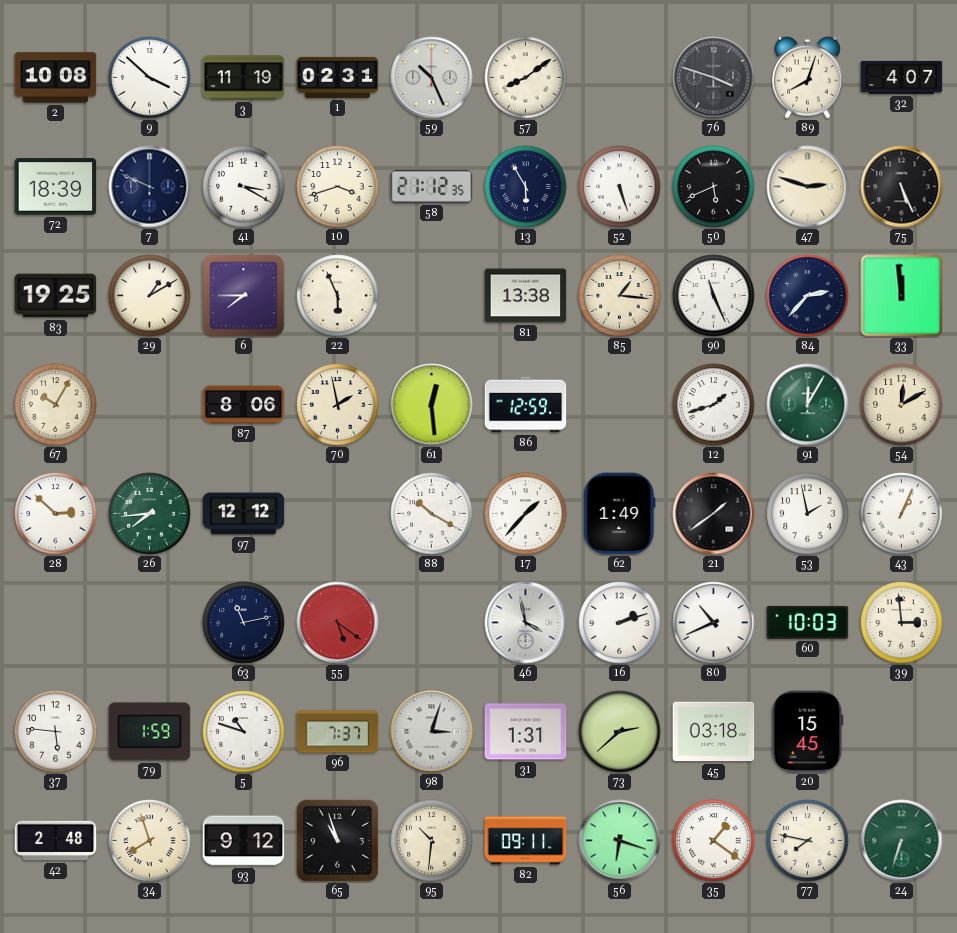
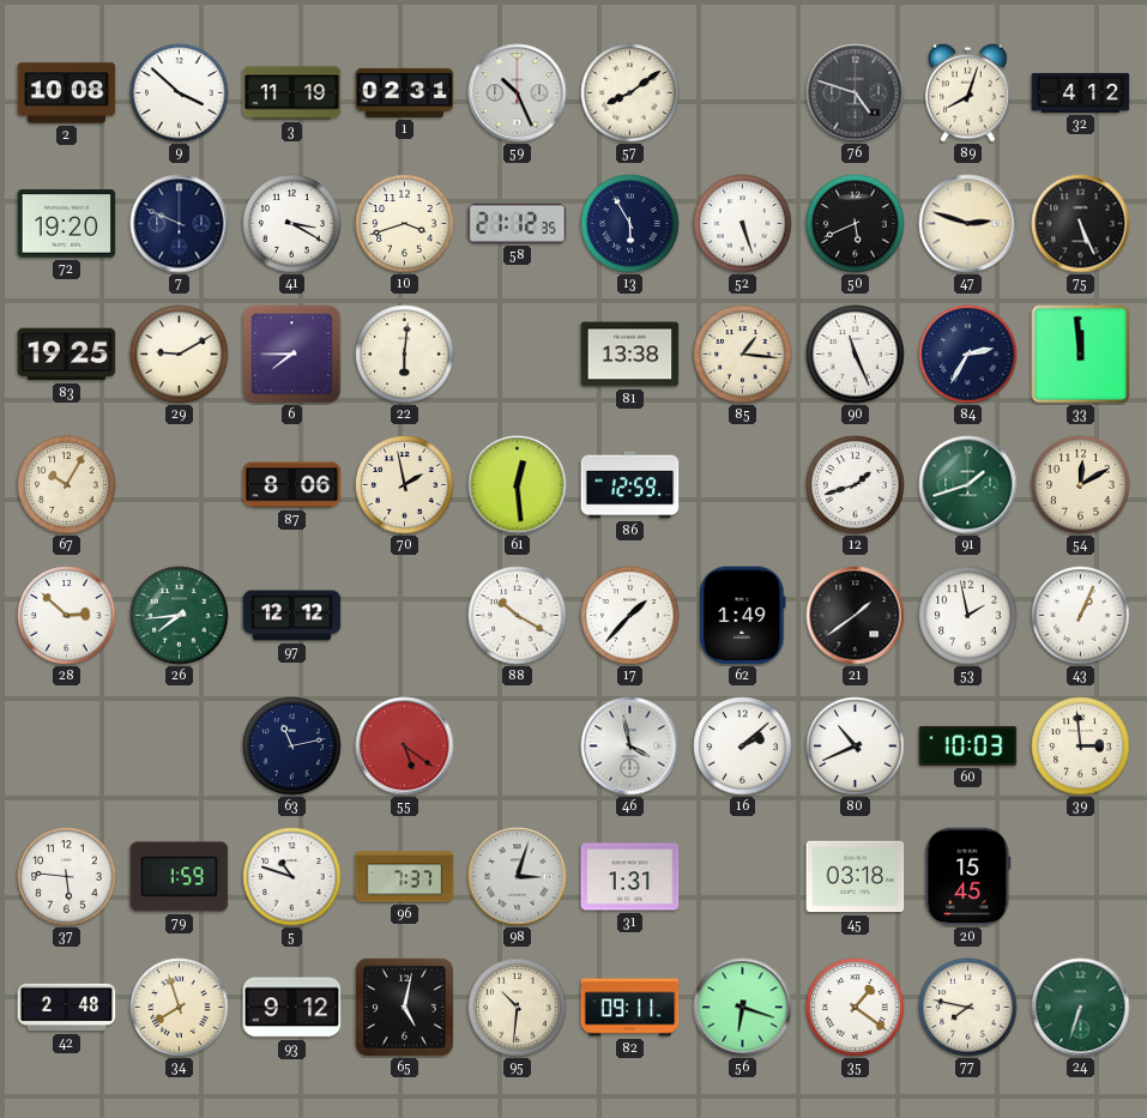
76: 3:48 -> 4:48 (856, 93)
32: 4:07 -> 4:12 (1081, 92)
72: 18:39 -> 19:20 (67, 224)
29: 1:10 -> 9:10 (180, 355)
22: 5:56 -> 6:01 (405, 355)
84: 2:37 -> 2:35 (968, 355)
91: 12:05 -> 1:42 (968, 485)
16: 2:12 -> 2:08 (743, 747)
73: 2:38 -> none (620, 732)
65: 10:57 -> 5:02 (404, 1007)
